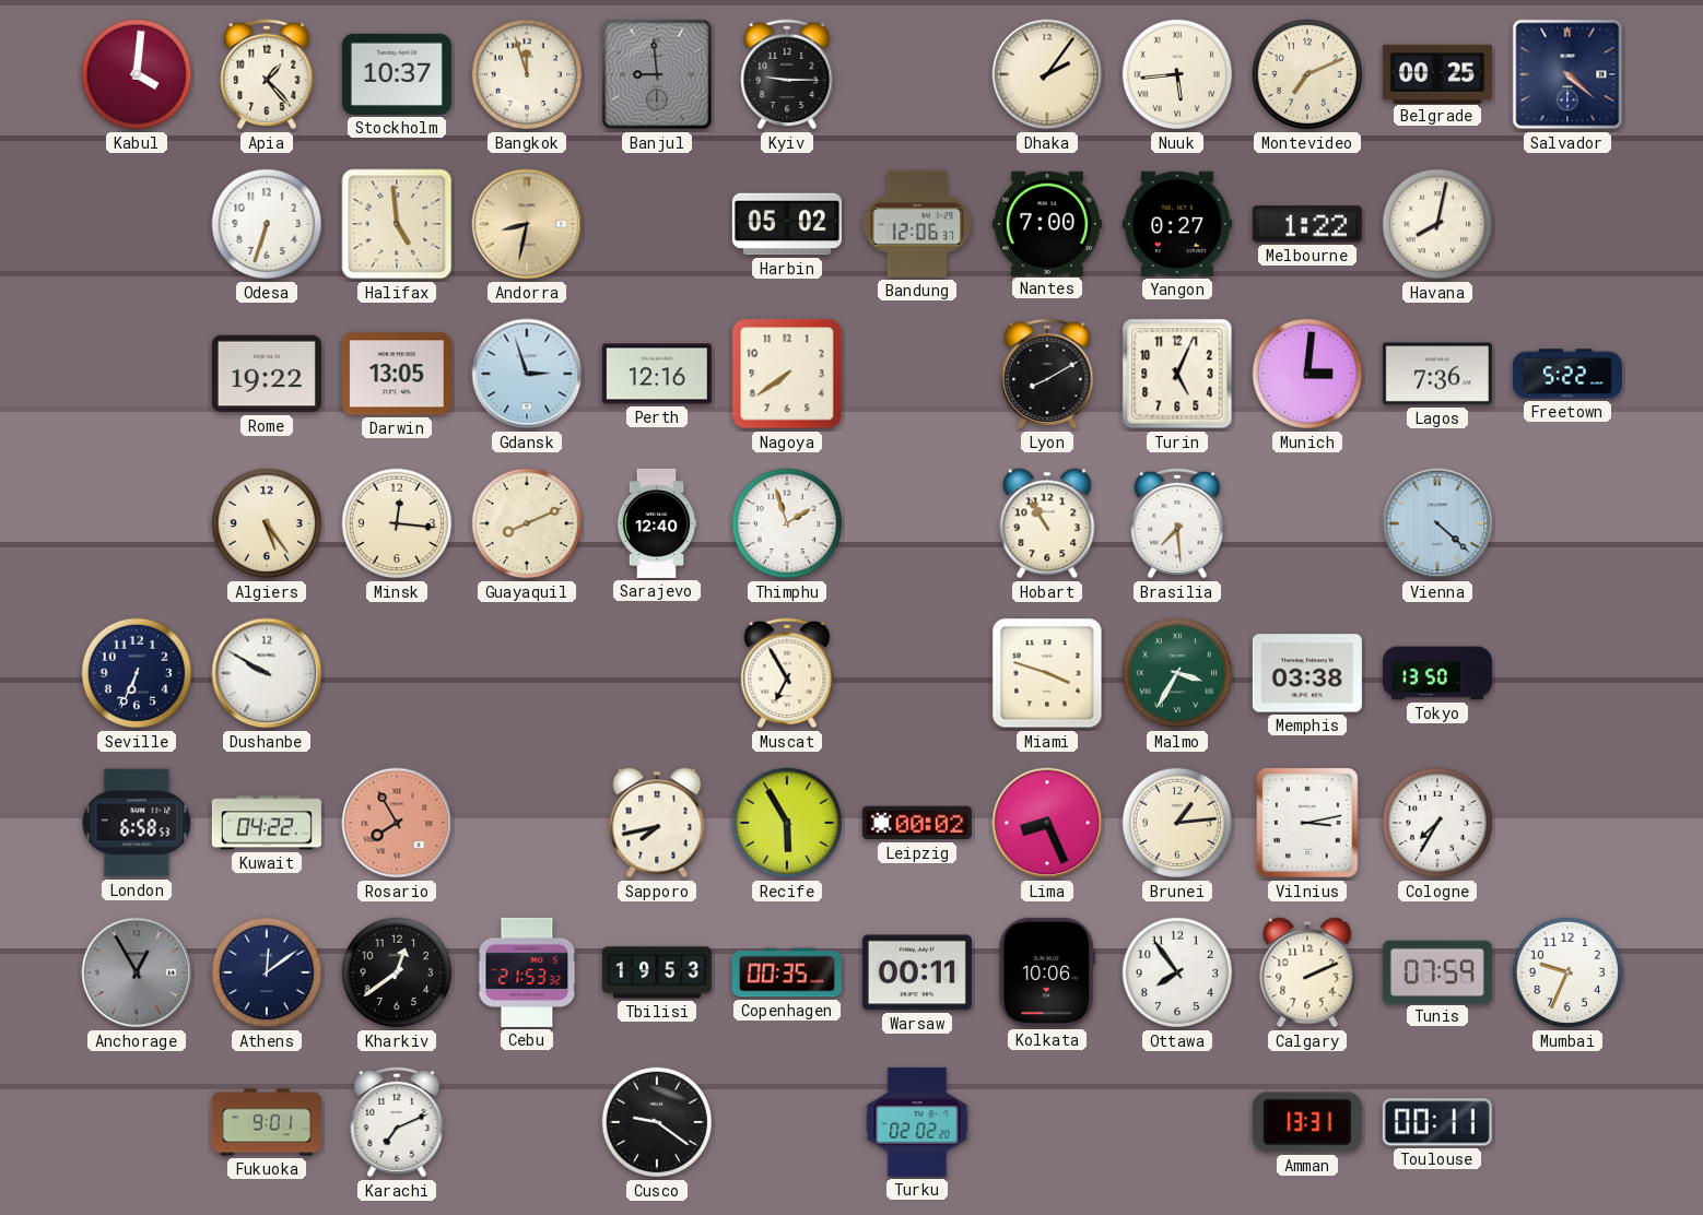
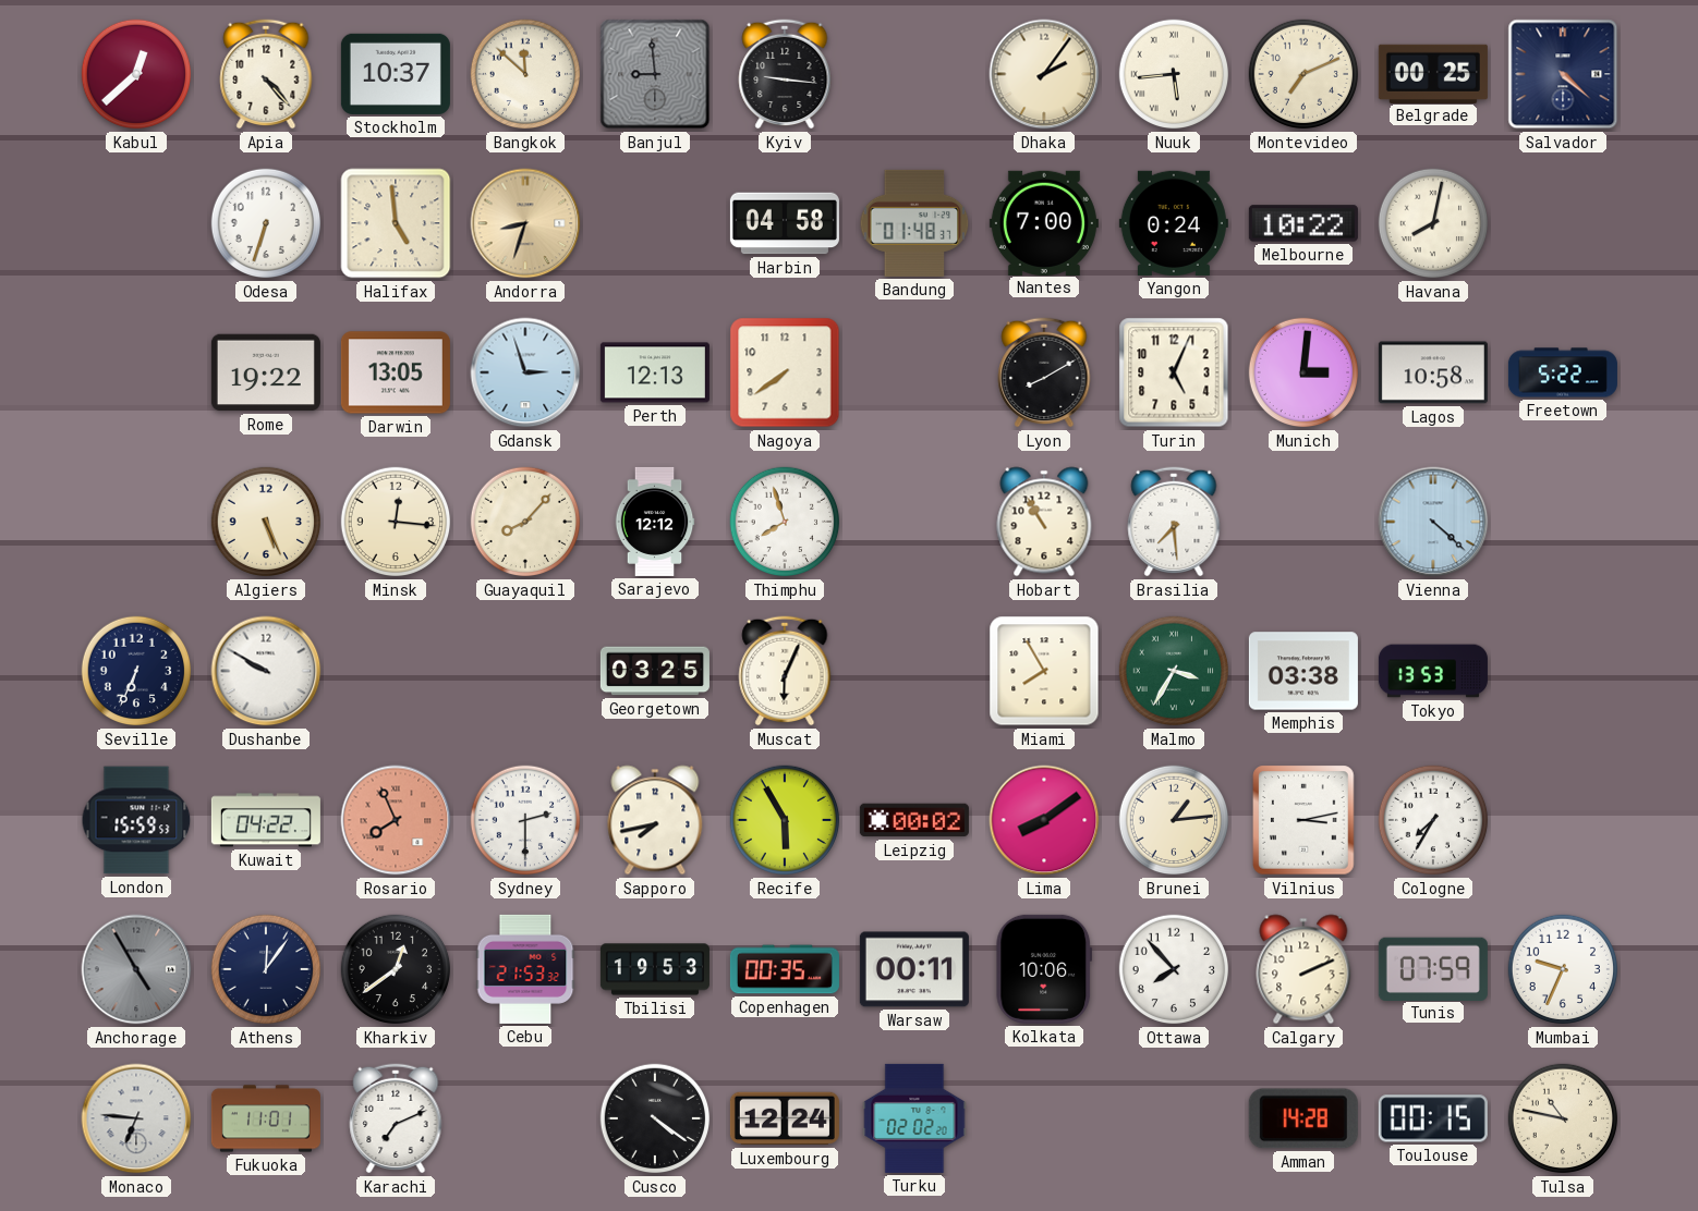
Kabul: 4:01 -> 12:38 (136, 74)
Apia: 1:23 -> 4:23 (266, 74)
Bangkok: 11:57 -> 11:52 (525, 74)
Kyiv: 9:15 -> 9:16 (785, 74)
Andorra: 8:32 -> 8:33 (525, 223)
Harbin: 05:02 -> 04:58 (785, 223)
Bandung: 12:06 -> 01:48 (914, 223)
Yangon: 0:27 -> 0:24 (1174, 223)
Melbourne: 1:22 -> 10:22 (1303, 223)
Perth: 12:16 -> 12:13 (655, 372)
Lagos: 7:36 -> 10:58 (1433, 372)
Algiers: 5:24 -> 5:26 (266, 522)
Guayaquil: 8:11 -> 8:07 (525, 522)
Sarajevo: 12:40 -> 12:12 (655, 522)
Thimphu: 1:57 -> 7:57 (785, 522)
Georgetown: none -> 03:25 (655, 671)
Muscat: 6:55 -> 6:04 (785, 671)
Miami: 3:48 -> 7:55 (1044, 671)
Tokyo: 13:50 -> 13:53 (1433, 671)
London: 6:58 -> 15:59 (136, 820)
Rosario: 7:55 -> 7:56 (396, 820)
Sydney: none -> 2:30 (525, 820)
Lima: 8:26 -> 8:09 (1044, 820)
Anchorage: 12:55 -> 4:55 (136, 969)
Athens: 12:09 -> 12:06 (266, 969)
Ottawa: 7:54 -> 7:53 (1174, 969)
Monaco: none -> 6:46 (136, 1118)
Fukuoka: 9:01 -> 11:01 (266, 1118)
Cusco: 9:21 -> 4:21 (655, 1118)
Luxembourg: none -> 12:24 (785, 1118)
Amman: 13:31 -> 14:28 (1303, 1118)
Toulouse: 00:11 -> 00:15 (1433, 1118)
Tulsa: none -> 10:47 (1563, 1118)
